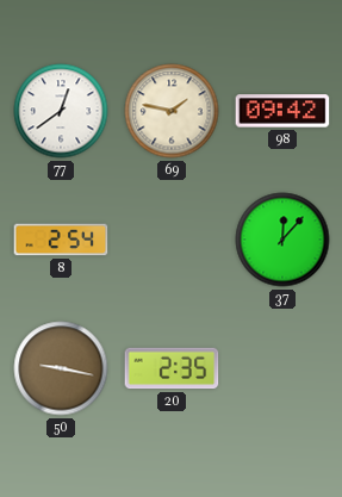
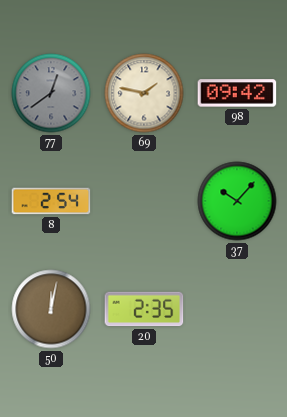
77 dial: white -> grey (51, 93)
37: 12:07 -> 10:07 (237, 201)
50: 9:17 -> 12:02 (51, 309)
